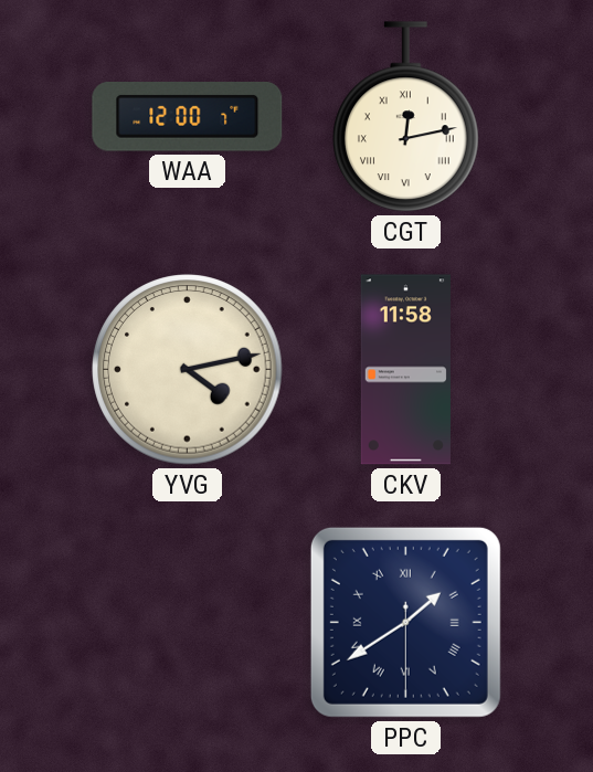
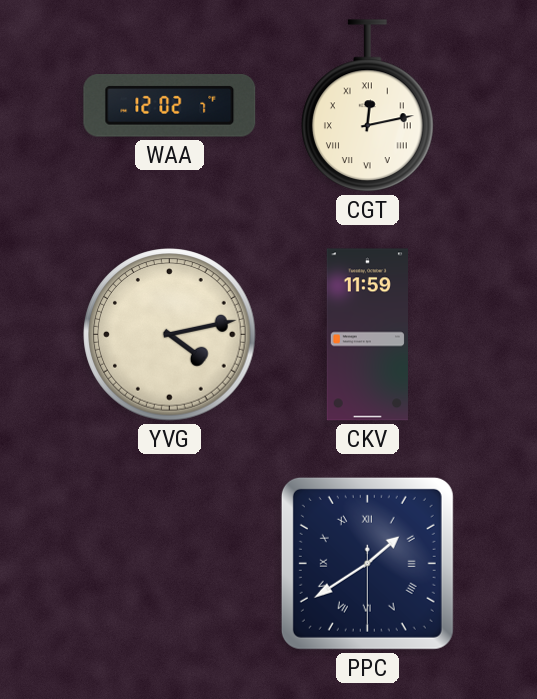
WAA: 12:00 -> 12:02 (170, 106)
CKV: 11:58 -> 11:59 (367, 335)
